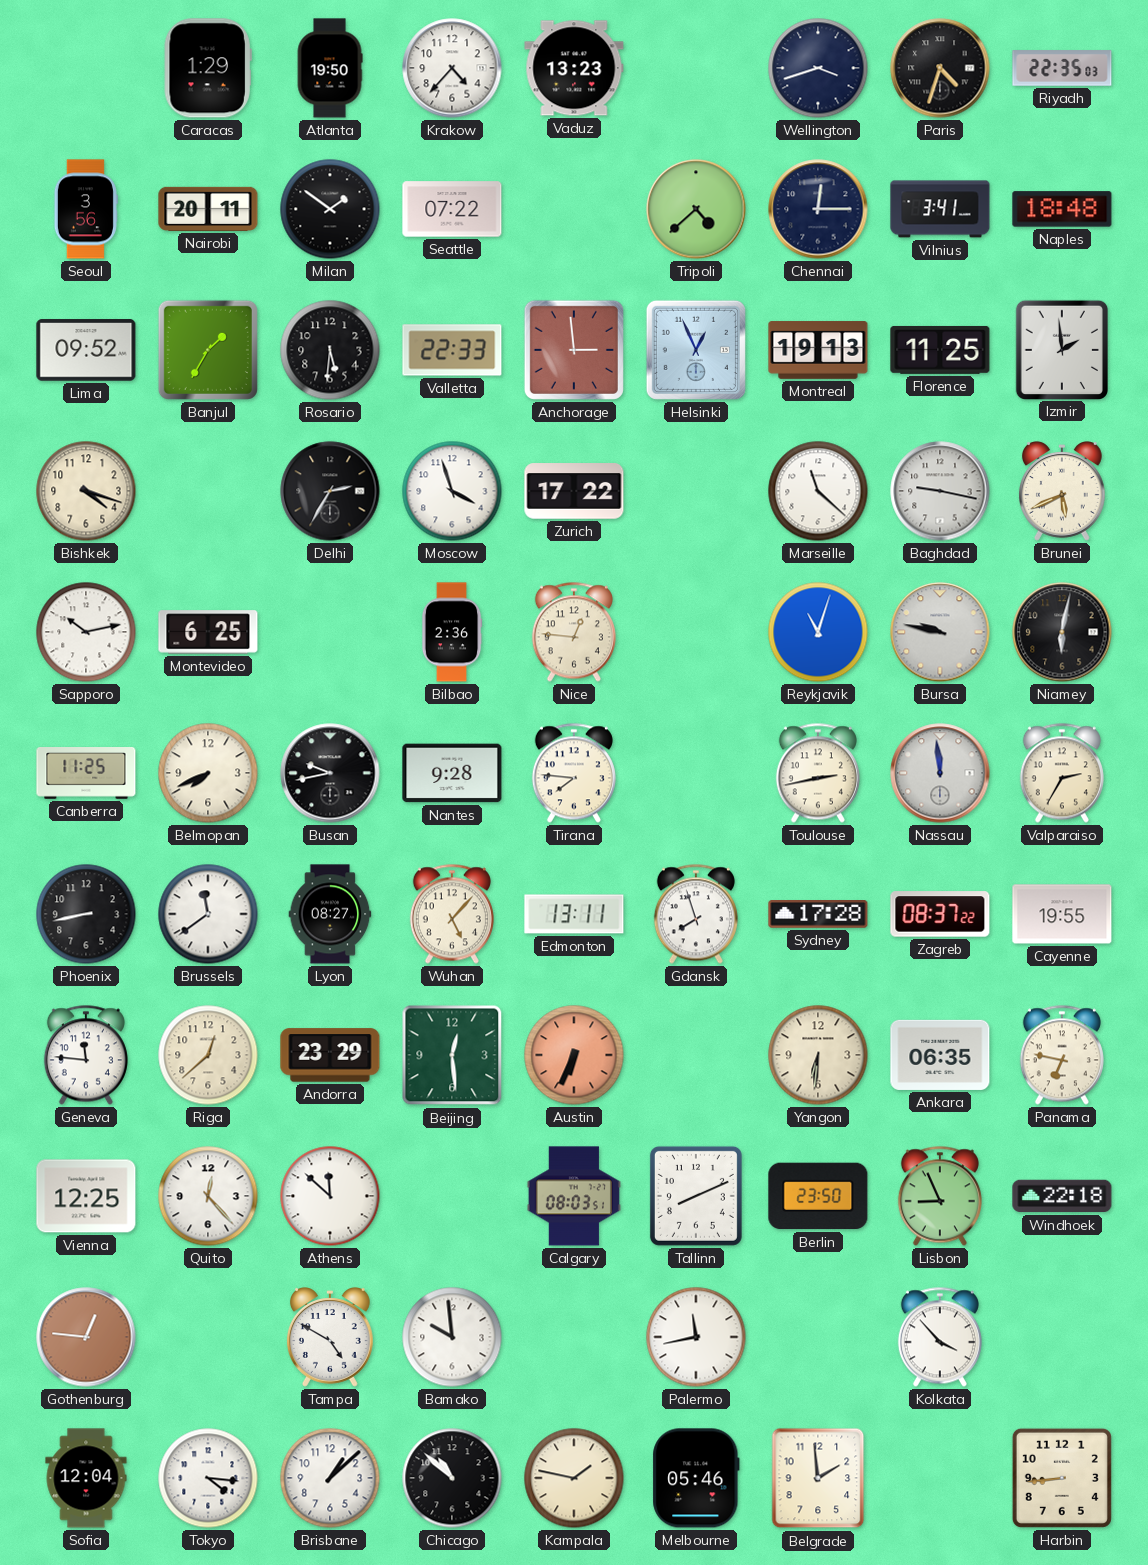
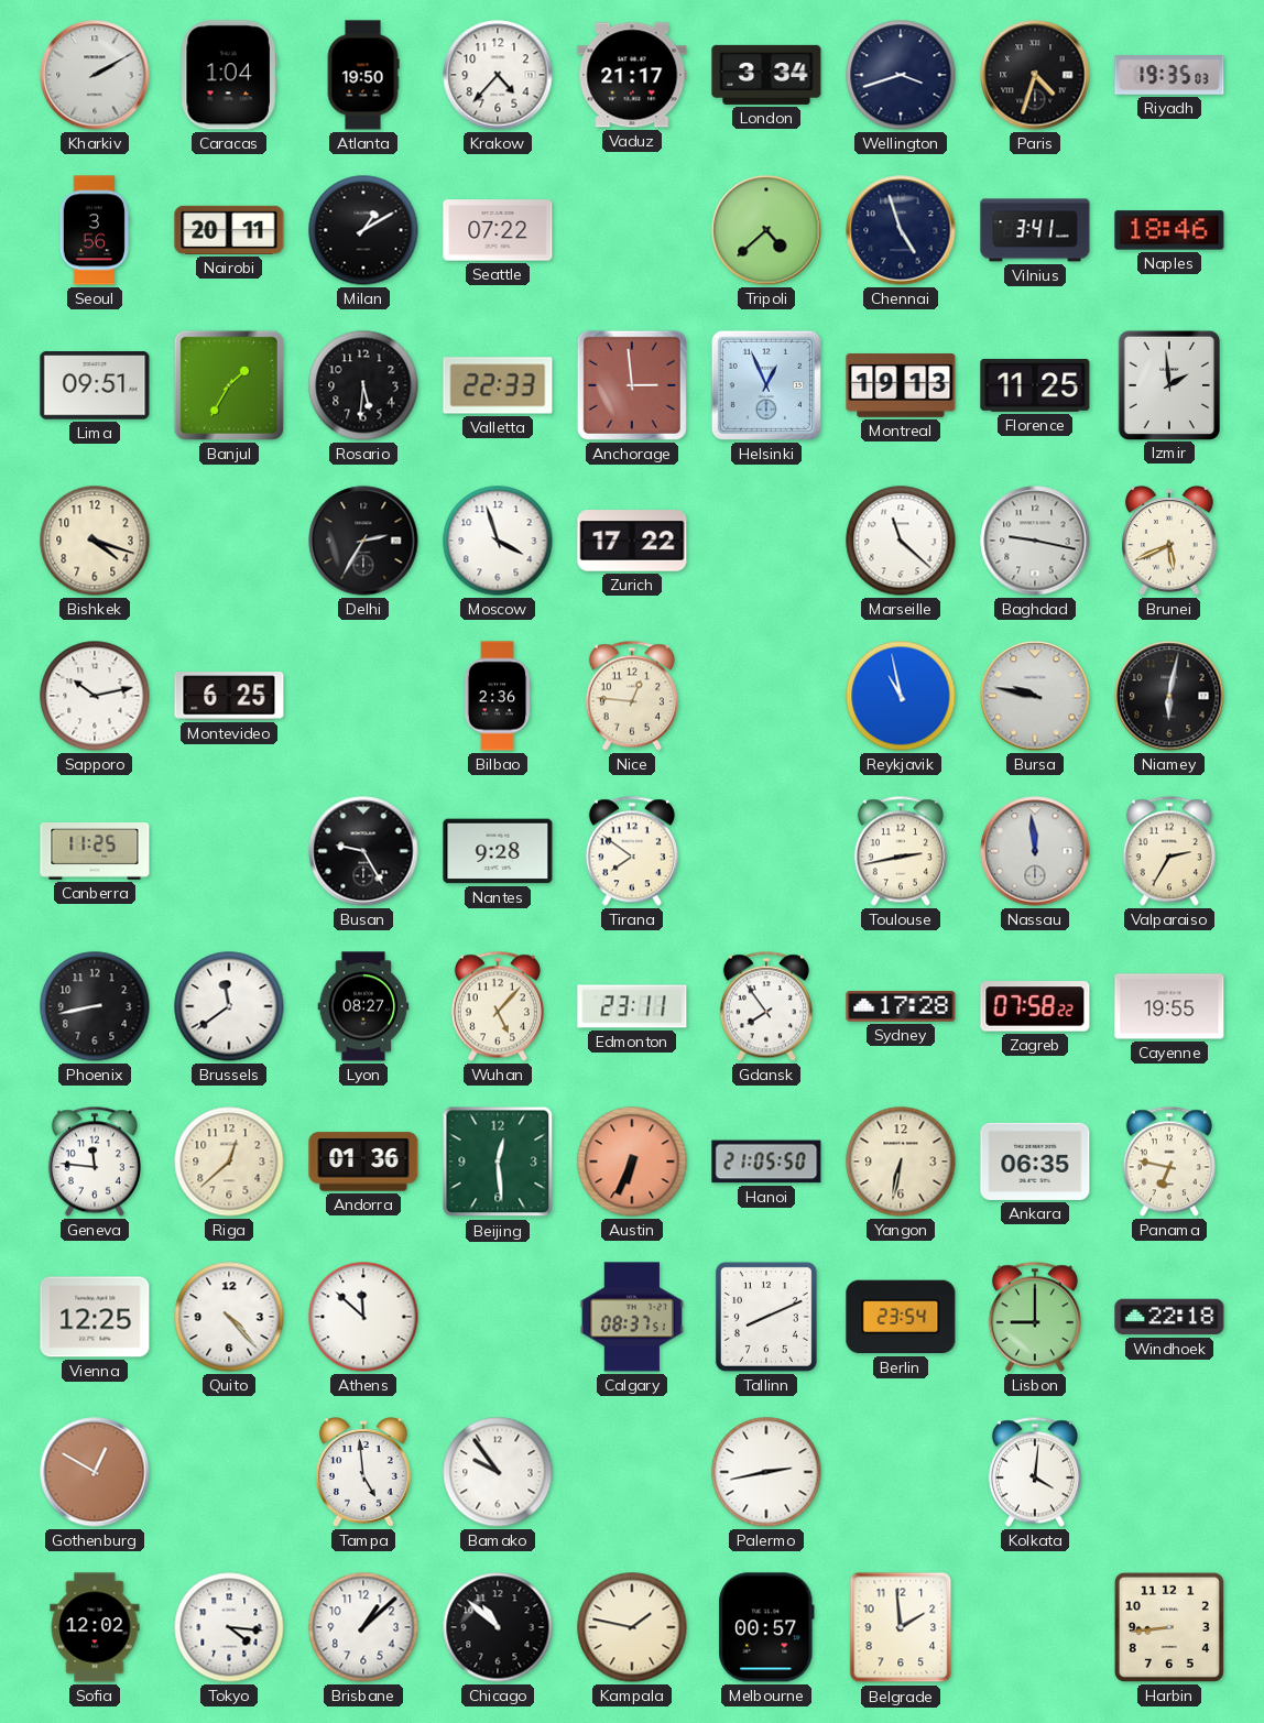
Kharkiv: none -> 2:10 (95, 75)
Caracas: 1:29 -> 1:04 (229, 75)
Vaduz: 13:23 -> 21:17 (632, 75)
London: none -> 3:34 (766, 75)
Riyadh: 22:35 -> 19:35 (1169, 75)
Milan: 1:51 -> 1:10 (363, 230)
Chennai: 12:15 -> 4:57 (901, 230)
Naples: 18:48 -> 18:46 (1169, 230)
Lima: 09:52 -> 09:51 (95, 385)
Reykjavik: 11:03 -> 10:58 (901, 696)
Belmopan: 7:41 -> none (208, 773)
Busan: 9:43 -> 9:25 (363, 851)
Tirana: 7:46 -> 7:51 (632, 851)
Edmonton: 13:11 -> 23:11 (632, 1006)
Gdansk: 7:57 -> 7:54 (766, 1006)
Zagreb: 08:37 -> 07:58 (1035, 1006)
Andorra: 23:29 -> 01:36 (363, 1162)
Hanoi: none -> 21:05 (766, 1162)
Yangon: 6:31 -> 6:32 (901, 1162)
Quito: 12:23 -> 4:23 (229, 1317)
Calgary: 08:03 -> 08:37 (632, 1317)
Berlin: 23:50 -> 23:54 (901, 1317)
Lisbon: 8:56 -> 9:00 (1035, 1317)
Gothenburg: 12:46 -> 12:50 (95, 1472)
Tampa: 4:50 -> 4:59 (363, 1472)
Bamako: 9:59 -> 9:54 (498, 1472)
Palermo: 11:43 -> 2:43 (766, 1472)
Kolkata: 3:53 -> 4:01 (1035, 1472)
Sofia: 12:04 -> 12:02 (95, 1627)
Melbourne: 05:46 -> 00:57 (766, 1627)
